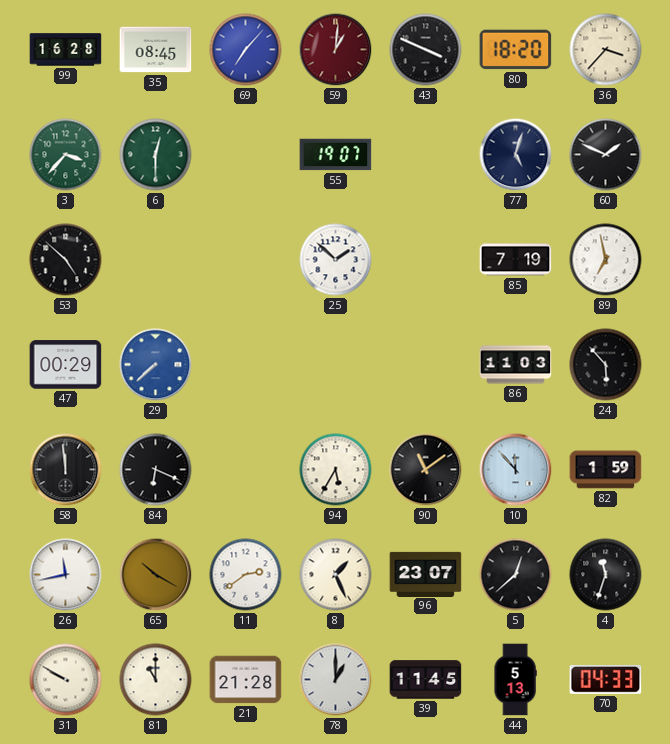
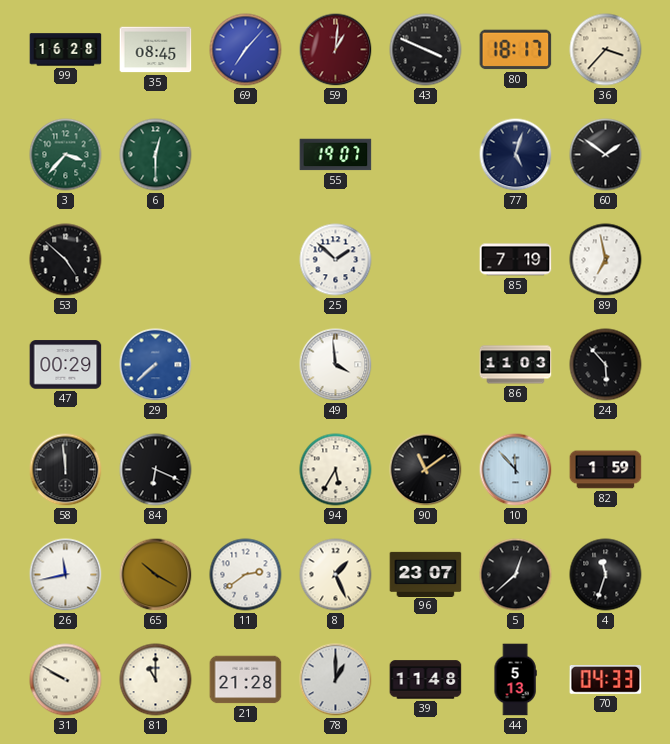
80: 18:20 -> 18:17 (516, 50)
60: 1:49 -> 1:51 (606, 155)
49: none -> 3:59 (336, 365)
39: 11:45 -> 11:48 (426, 680)
